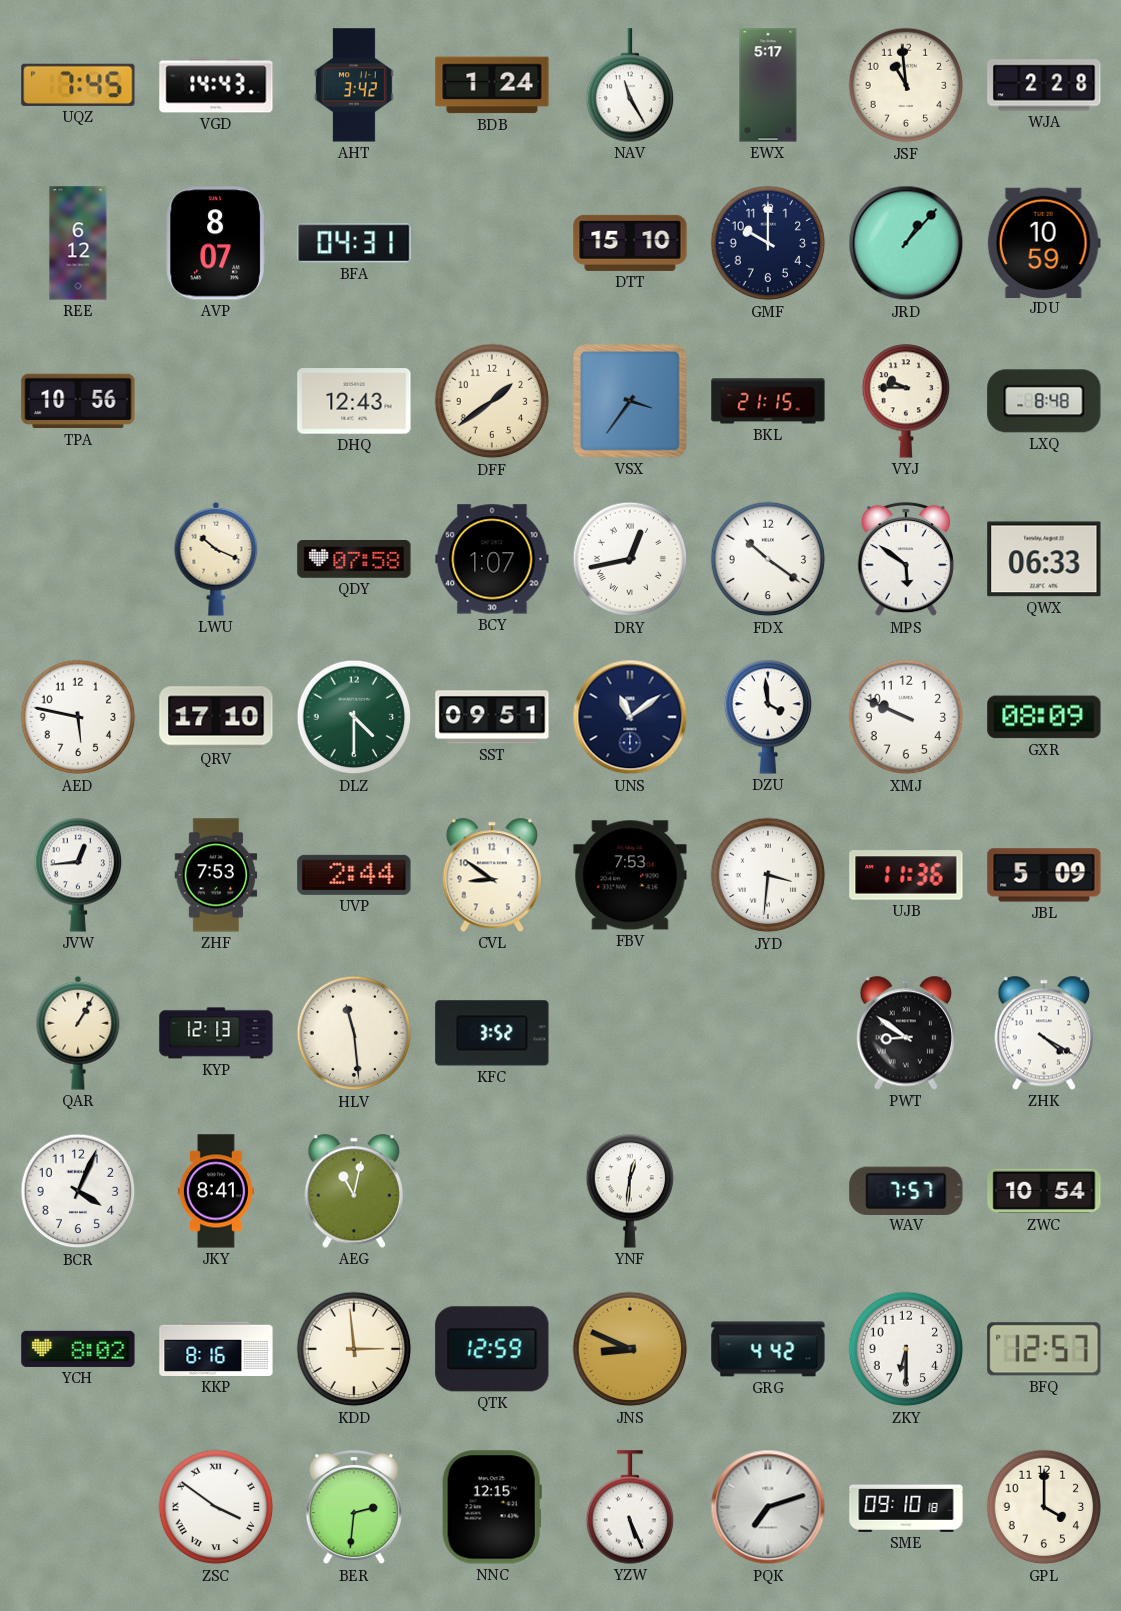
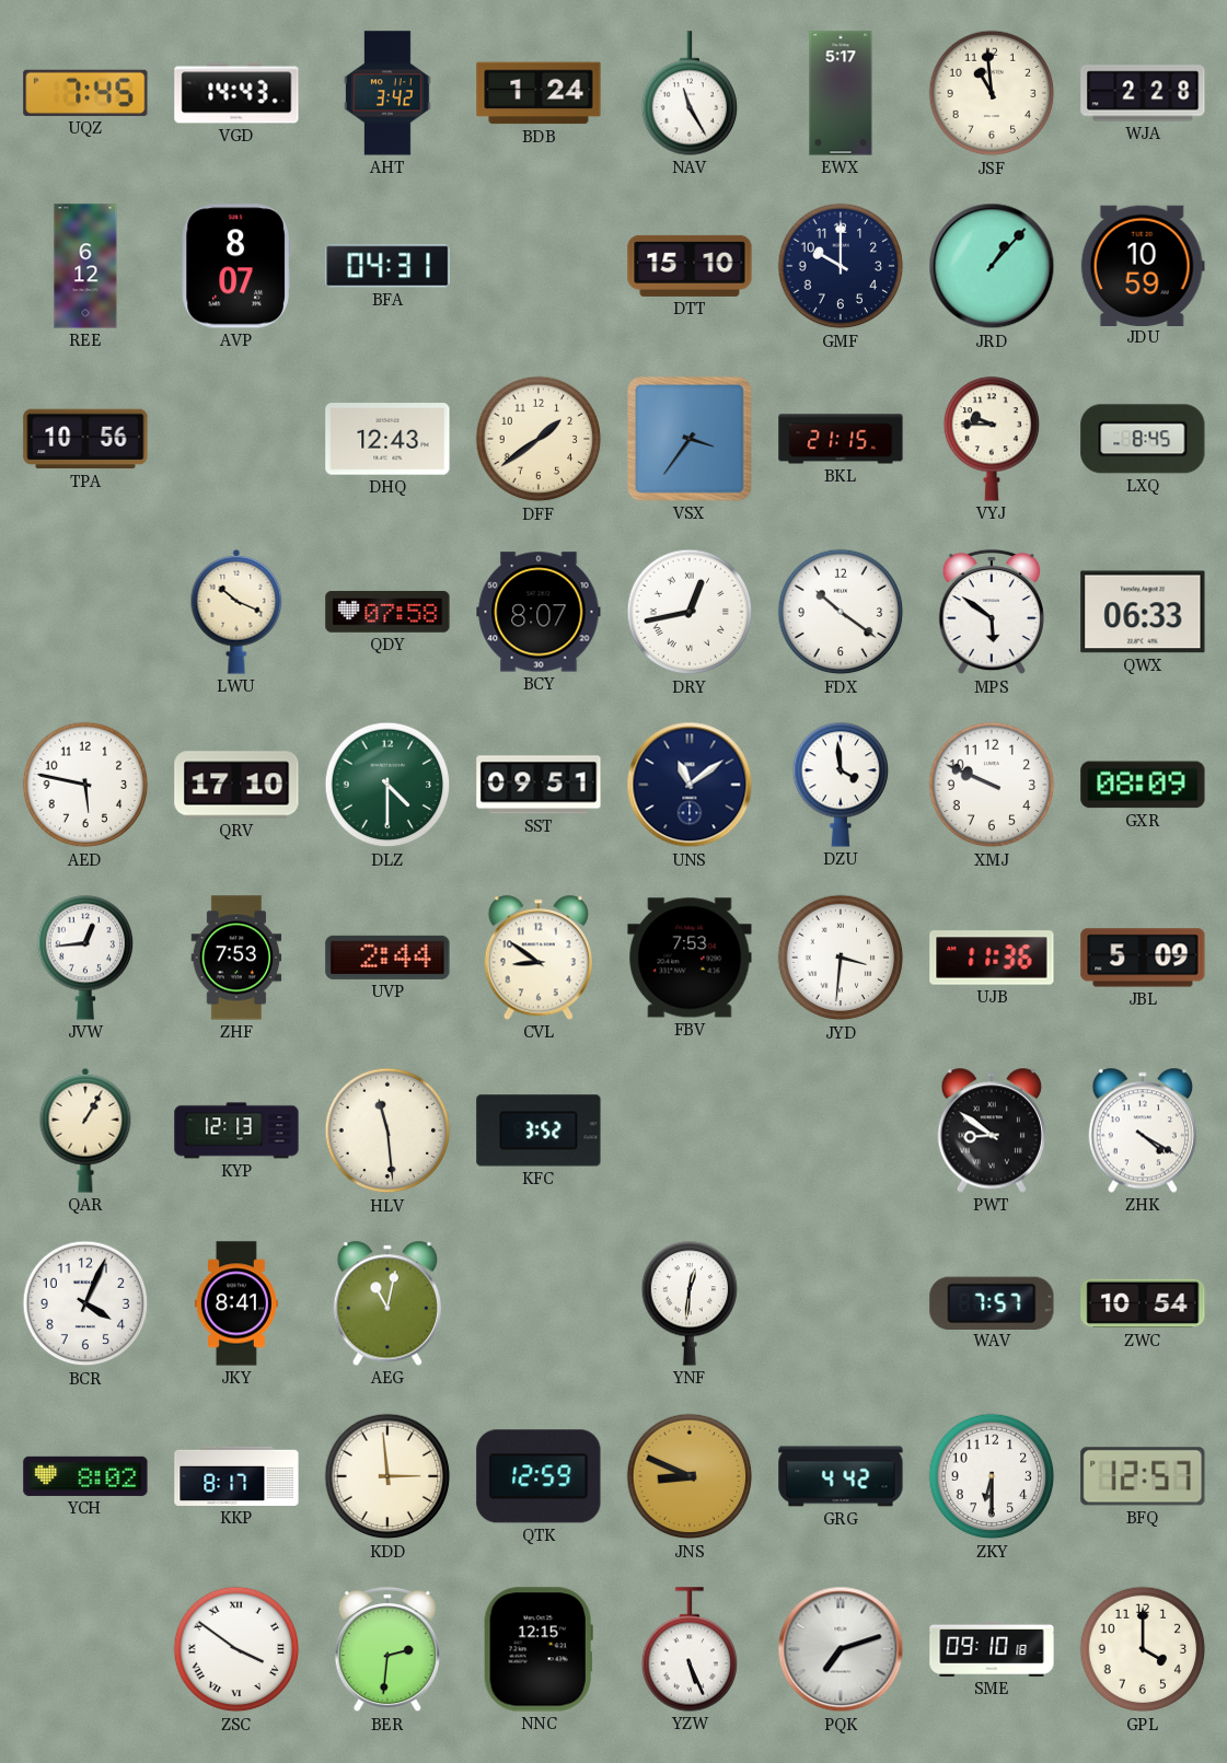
LXQ: 8:48 -> 8:45 (1143, 439)
BCY: 1:07 -> 8:07 (539, 612)
KKP: 8:16 -> 8:17 (236, 1476)
